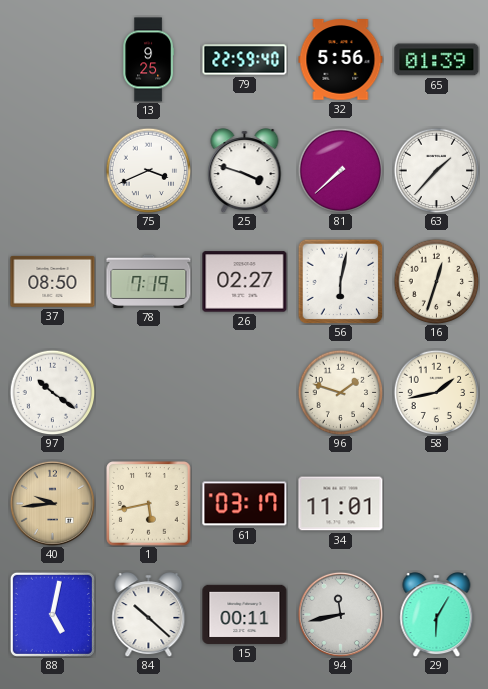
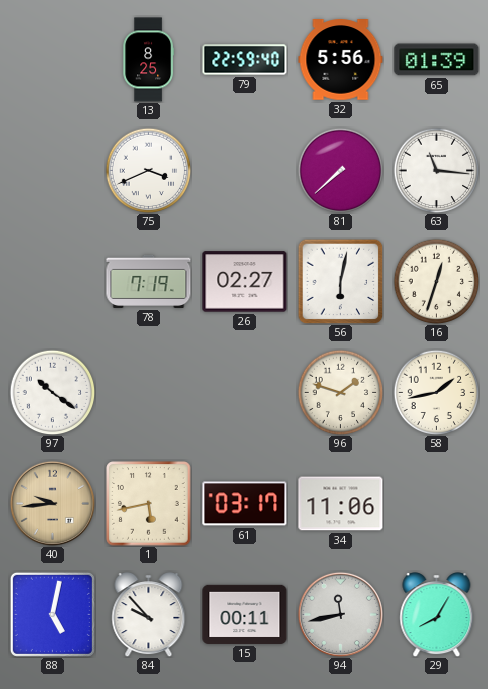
13: 9:25 -> 8:25 (149, 60)
25: 3:48 -> none (245, 171)
63: 1:37 -> 11:16 (436, 170)
37: 08:50 -> none (53, 281)
34: 11:01 -> 11:06 (341, 504)
84: 10:22 -> 9:53 (149, 615)
29: 6:05 -> 8:05 (437, 615)
